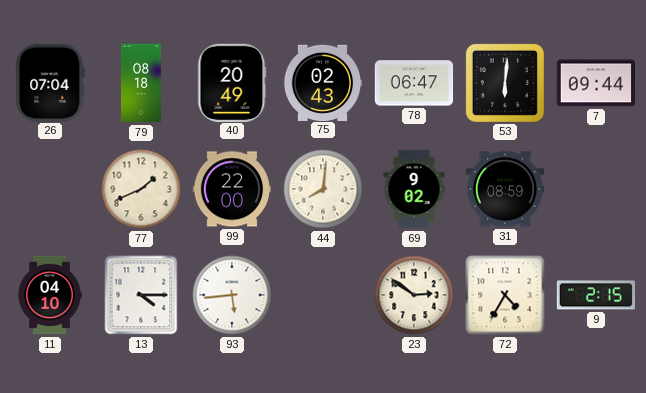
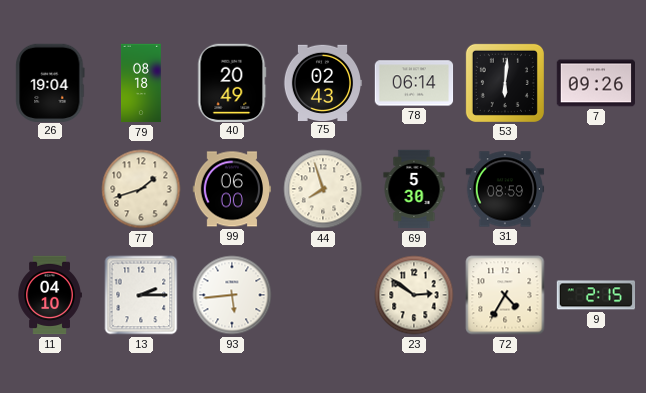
26: 07:04 -> 19:04 (50, 82)
78: 06:47 -> 06:14 (414, 83)
7: 09:44 -> 09:26 (596, 83)
77: 1:41 -> 1:42 (141, 189)
99: 22:00 -> 06:00 (231, 189)
44: 8:01 -> 7:57 (323, 189)
69: 9:02 -> 5:30 (414, 189)
13: 4:15 -> 2:15 (141, 295)
